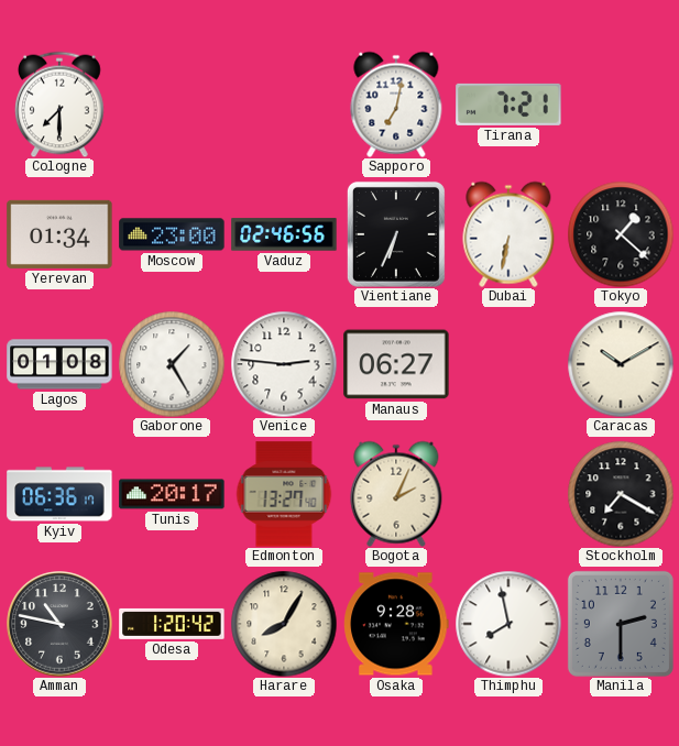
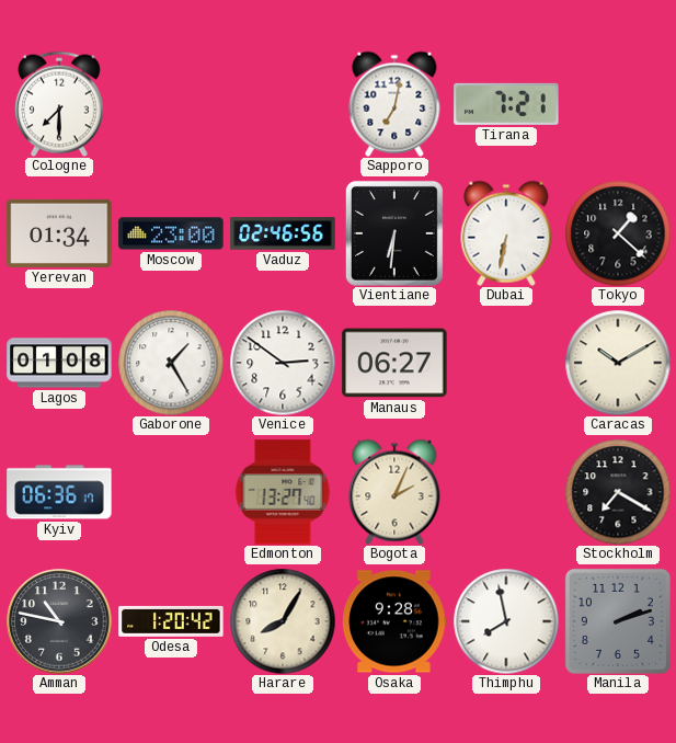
Vientiane: 6:34 -> 6:31 (394, 233)
Venice: 2:46 -> 2:51 (283, 363)
Tunis: 20:17 -> none (172, 494)
Manila: 2:30 -> 2:12 (618, 621)
